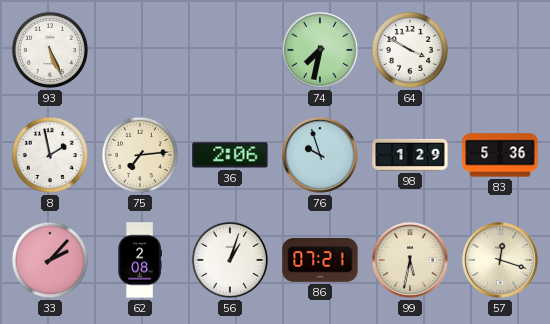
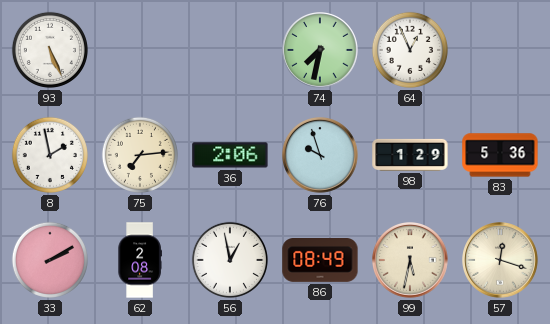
64: 3:50 -> 12:56 (410, 50)
33: 2:07 -> 2:10 (50, 260)
56: 1:03 -> 12:58 (230, 260)
86: 07:21 -> 08:49 (320, 261)
